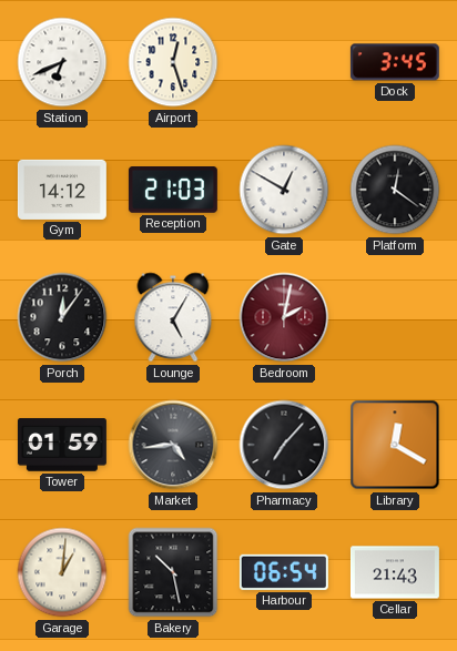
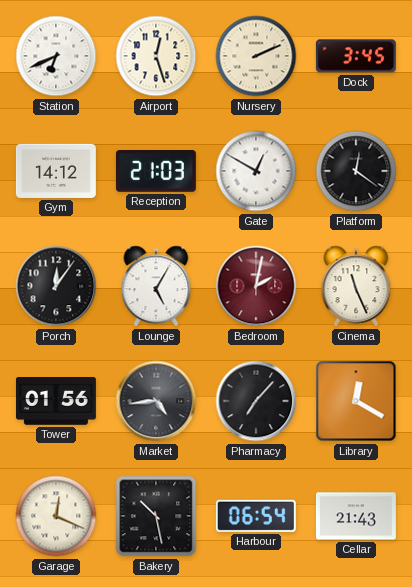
Nursery: none -> 2:11 (256, 56)
Cinema: none -> 11:26 (356, 286)
Tower: 01:59 -> 01:56 (56, 401)
Garage: 1:01 -> 12:19 (56, 516)
